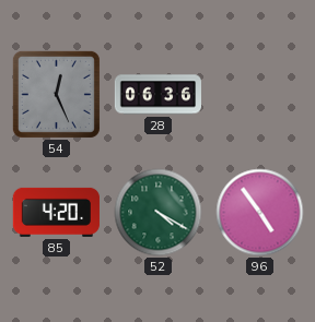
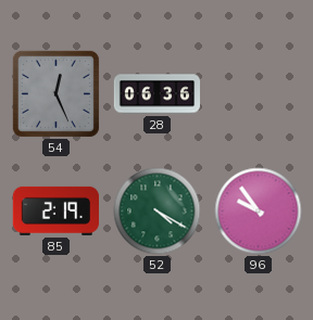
85: 4:20 -> 2:19 (55, 210)
96: 4:54 -> 9:54 (259, 212)
